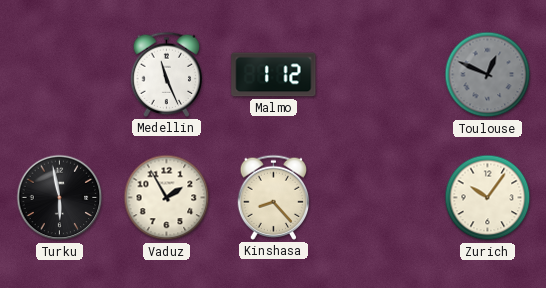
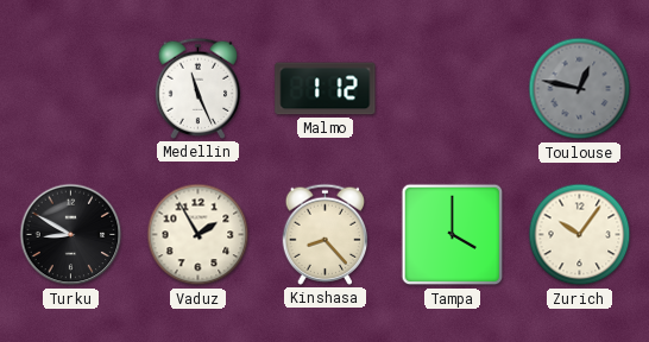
Toulouse: 12:49 -> 12:47 (580, 89)
Turku: 5:58 -> 8:50 (71, 235)
Tampa: none -> 4:00 (453, 235)
